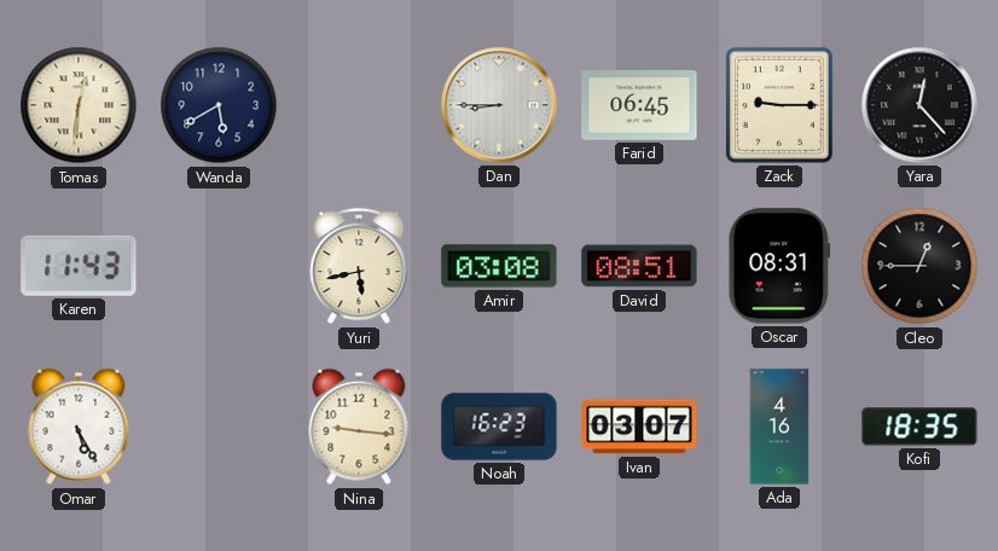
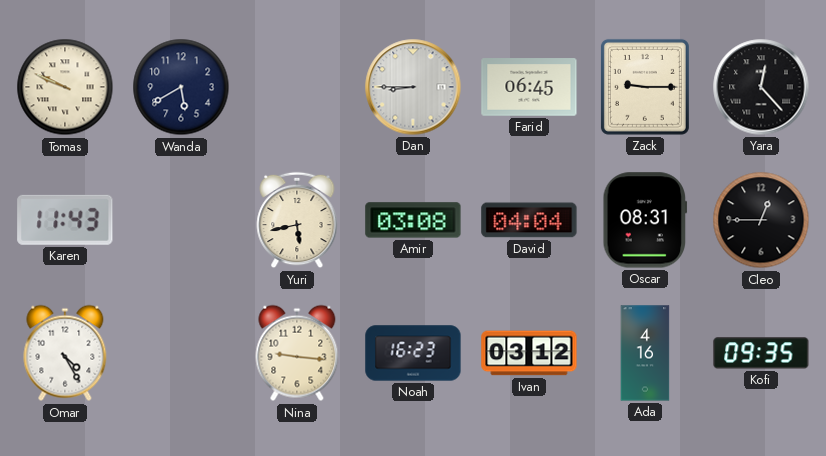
Tomas: 12:31 -> 9:49 (65, 87)
David: 08:51 -> 04:04 (529, 220)
Omar: 5:25 -> 4:25 (65, 353)
Ivan: 03:07 -> 03:12 (529, 353)
Kofi: 18:35 -> 09:35 (761, 353)
